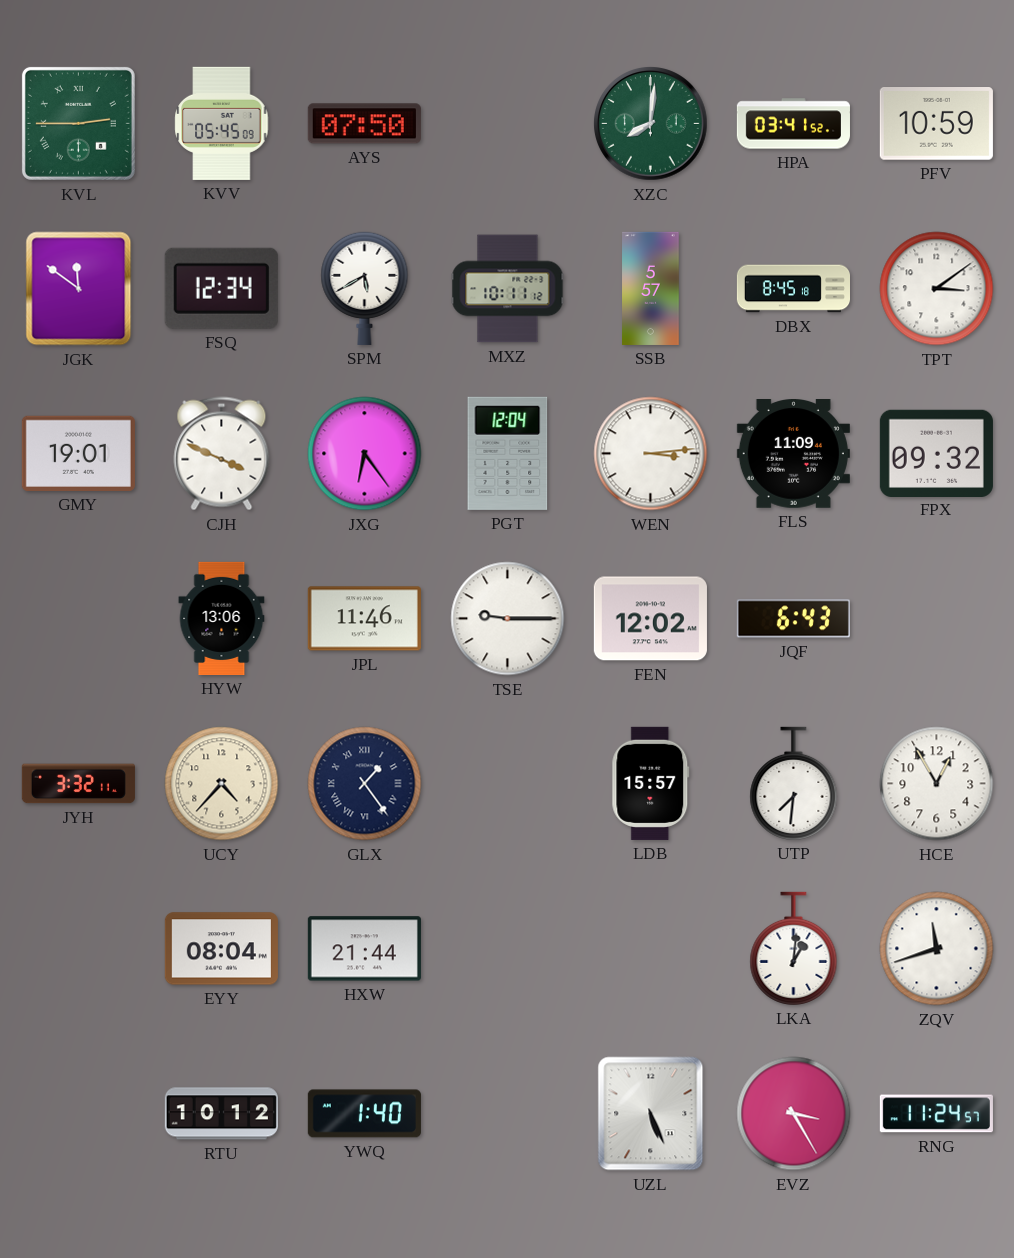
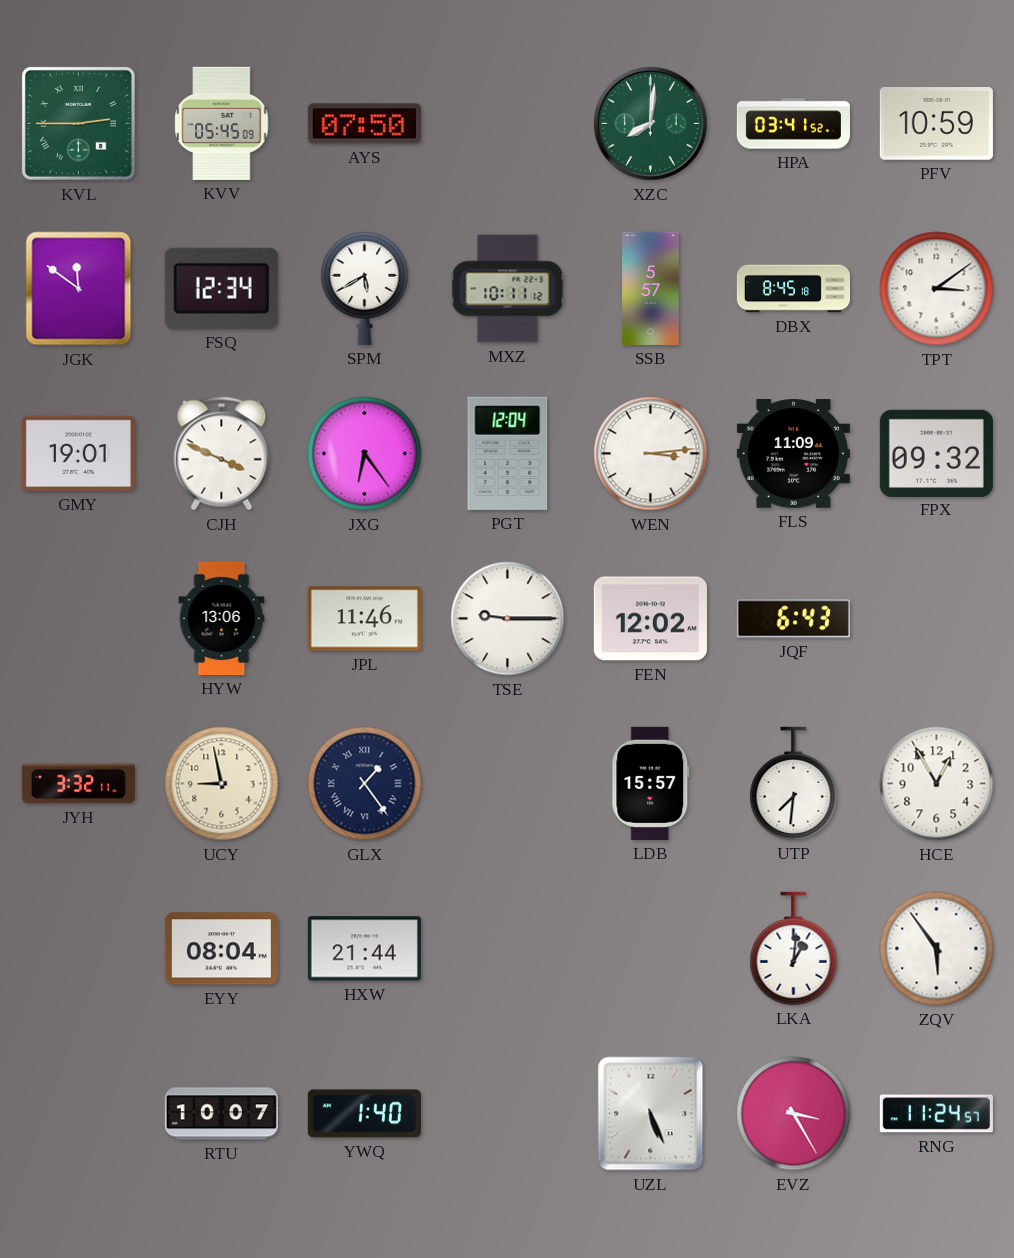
UCY: 4:37 -> 8:58 (222, 784)
ZQV: 11:42 -> 5:54 (937, 949)
RTU: 10:12 -> 10:07 (221, 1114)
